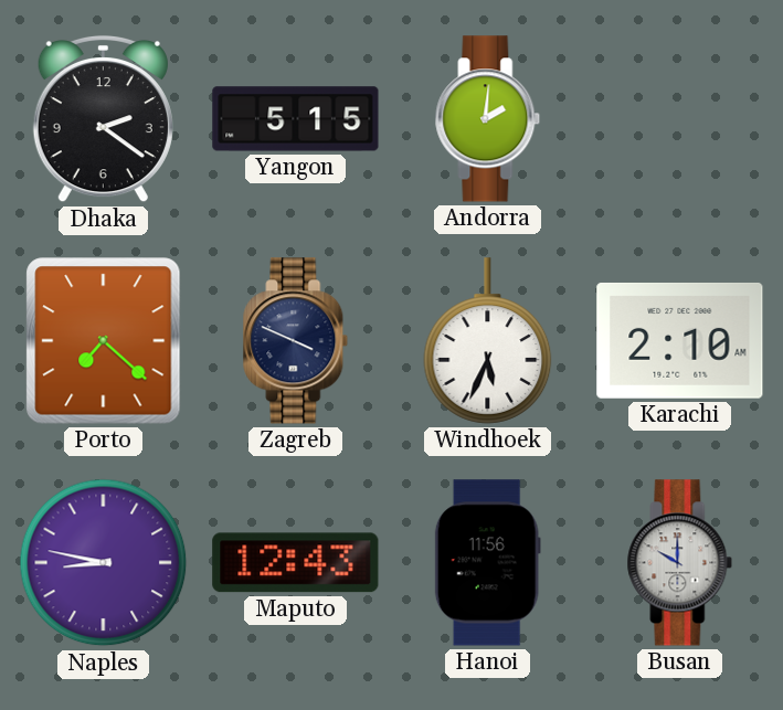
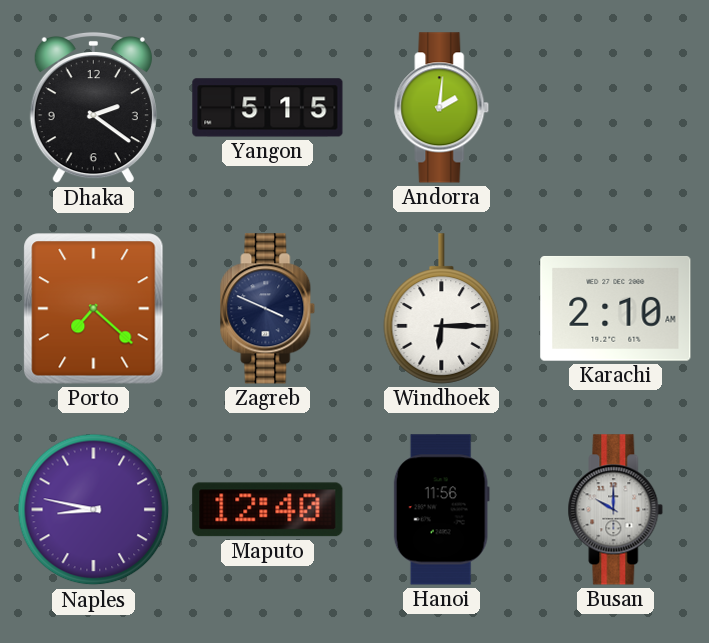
Windhoek: 5:34 -> 6:15 (442, 309)
Maputo: 12:43 -> 12:40 (268, 510)
